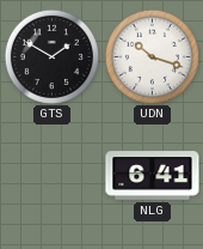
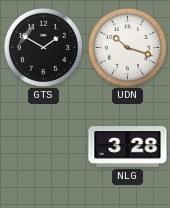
NLG: 6:41 -> 3:28 (128, 147)
